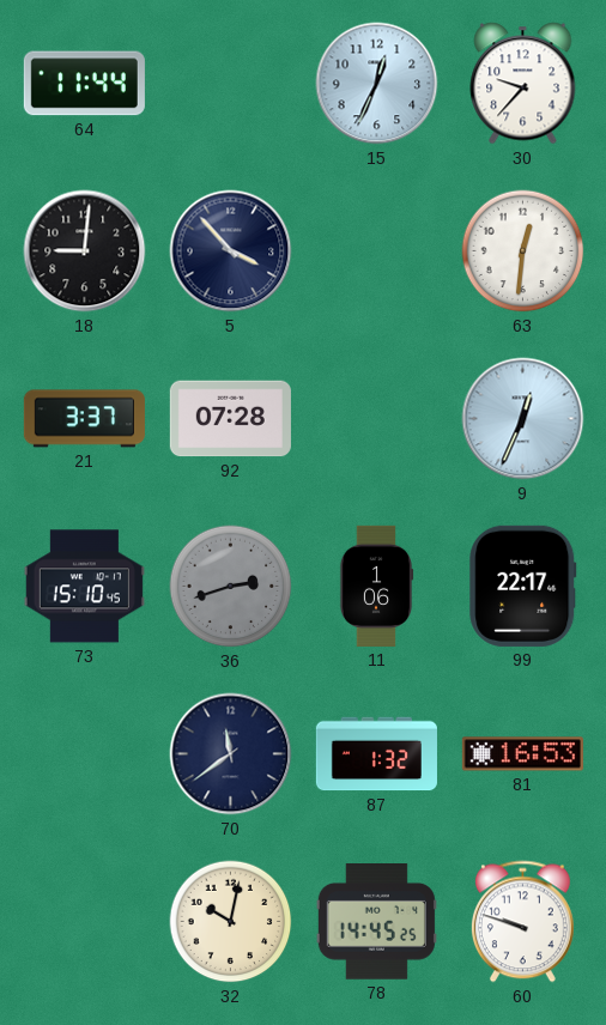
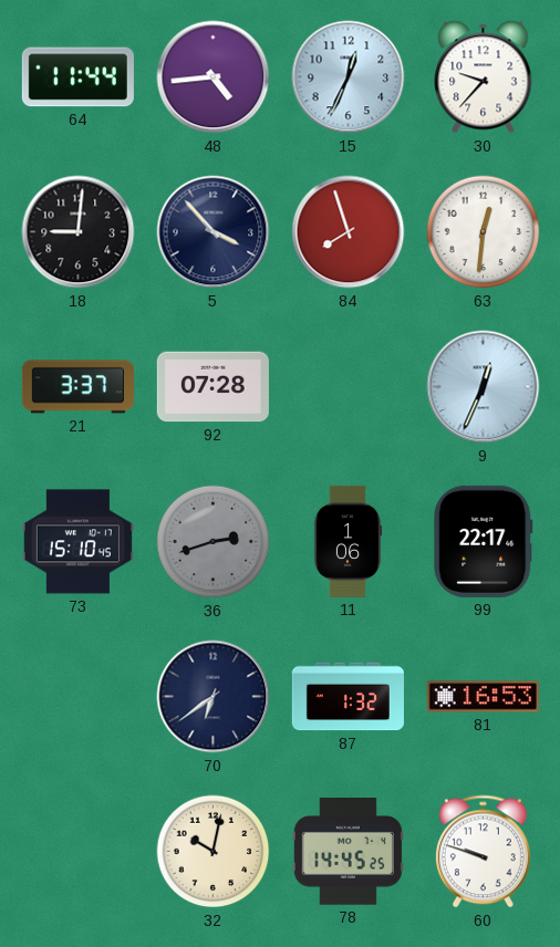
48: none -> 4:44 (214, 77)
84: none -> 7:57 (349, 232)
70: 11:39 -> 6:39 (214, 697)
